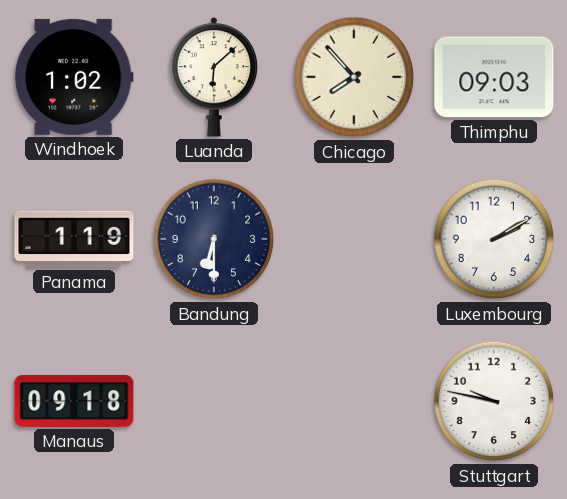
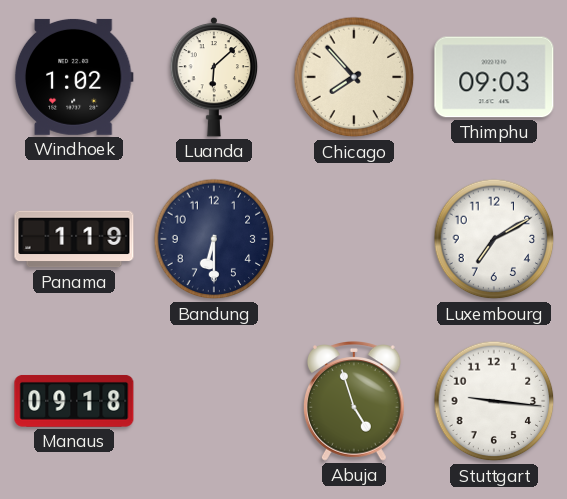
Luxembourg: 2:10 -> 7:10 (494, 239)
Abuja: none -> 4:57 (354, 401)
Stuttgart: 9:47 -> 9:16 (494, 401)
